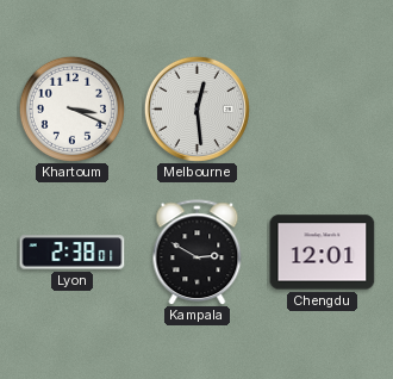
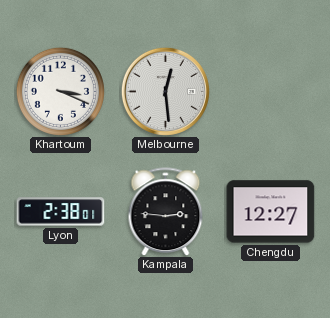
Kampala: 2:50 -> 2:46 (166, 212)
Chengdu: 12:01 -> 12:27 (271, 212)
